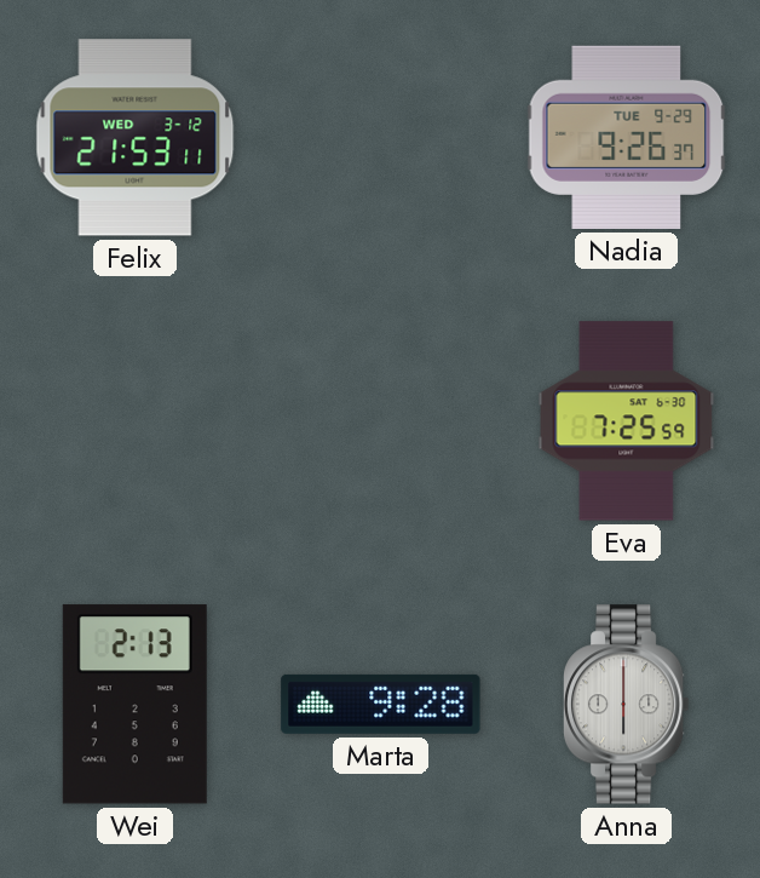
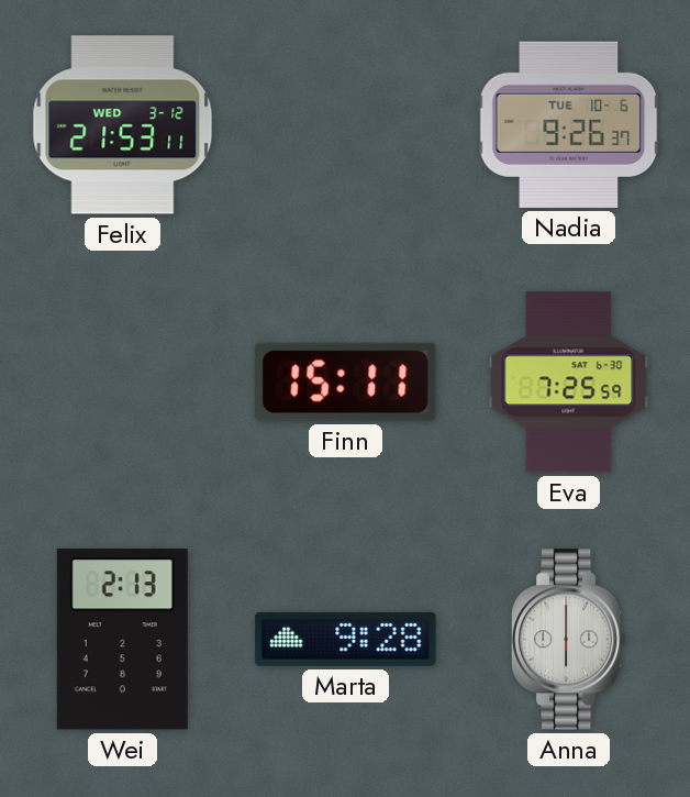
Nadia date: TUE 9-29 -> TUE 10-6 (569, 124)
Finn: none -> 15:11 (346, 381)
